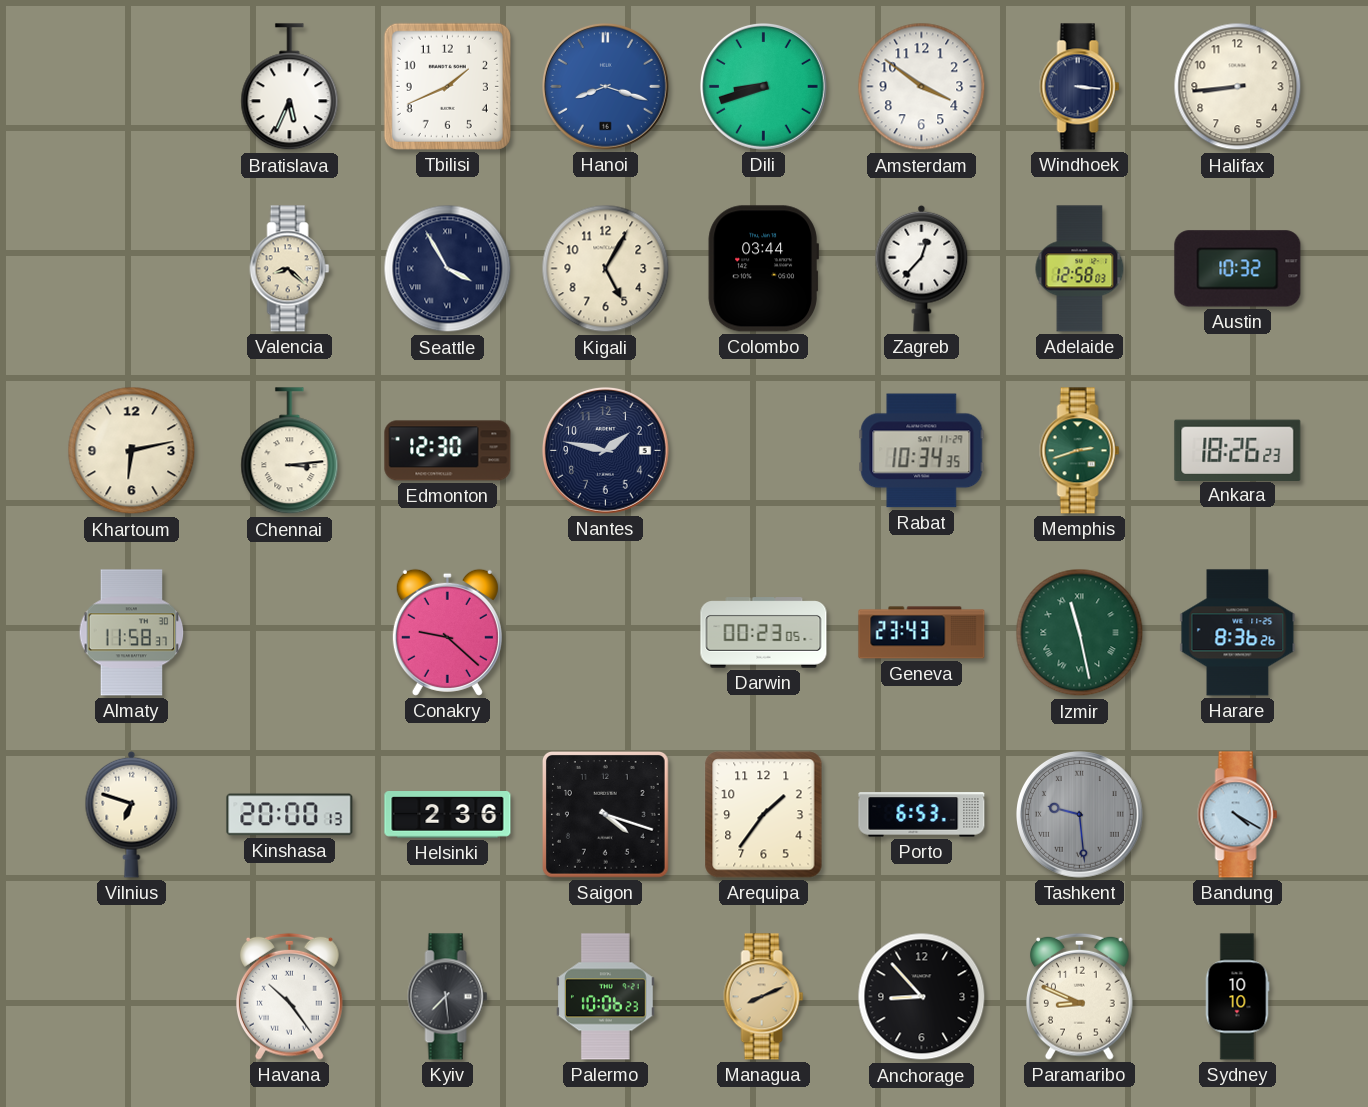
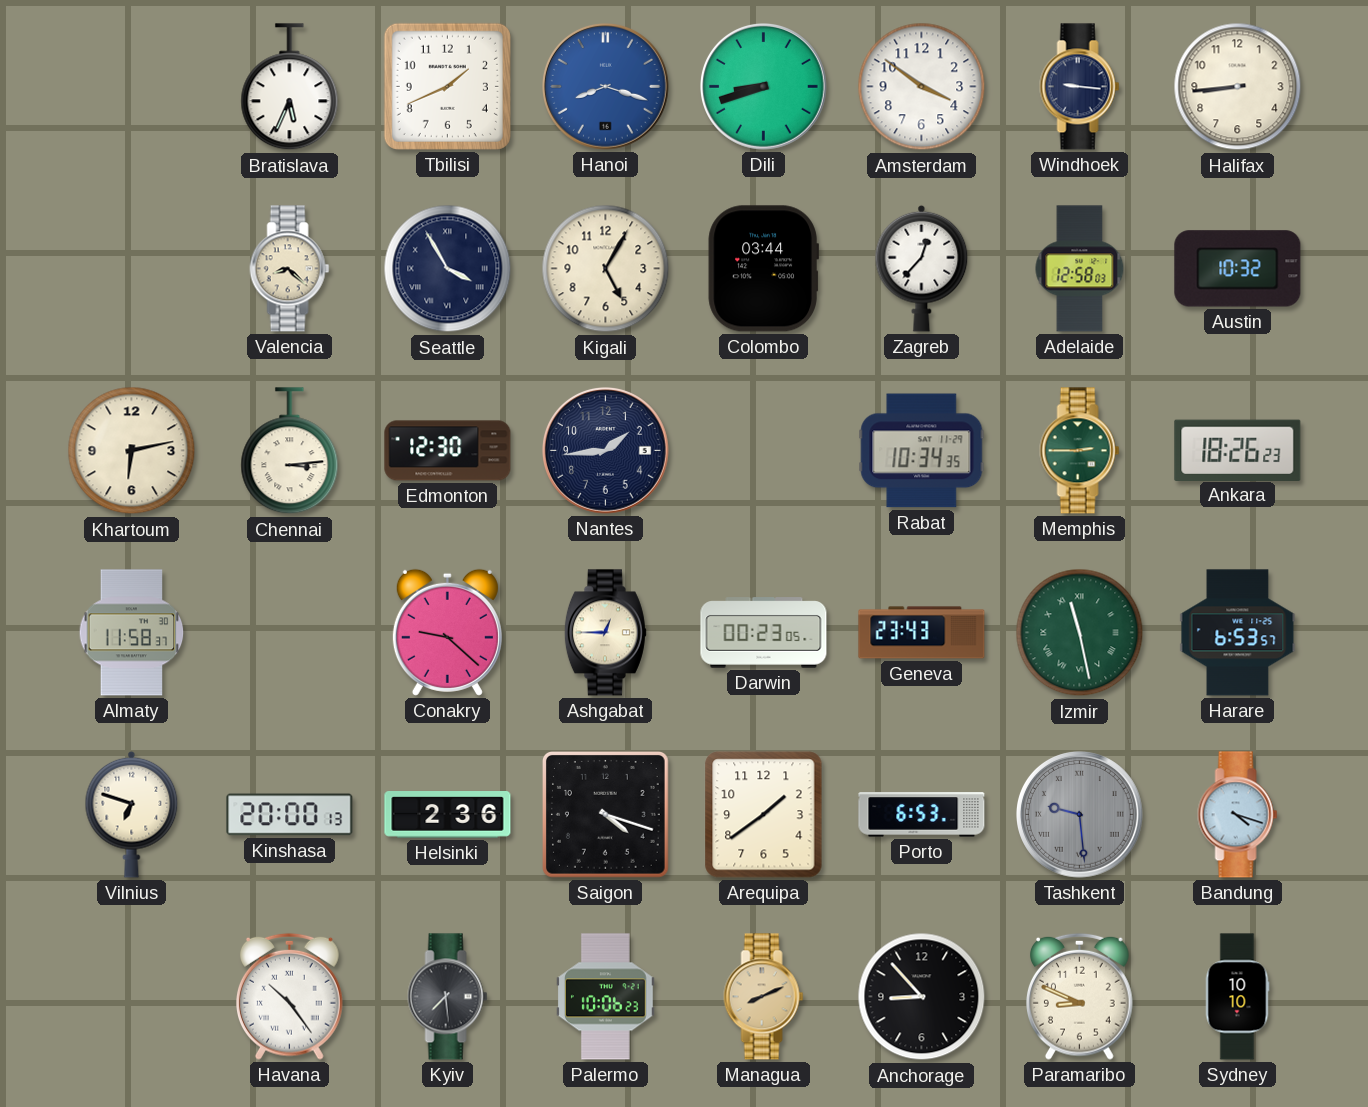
Windhoek: 3:16 -> 9:16 (1080, 87)
Nantes: 1:47 -> 1:44 (606, 451)
Memphis: 2:42 -> 2:45 (1080, 451)
Ashgabat: none -> 12:45 (605, 633)
Harare: 8:36 -> 6:53 (1238, 633)
Arequipa: 1:36 -> 1:39 (764, 815)
Bandung: 4:20 -> 4:18 (1238, 815)
